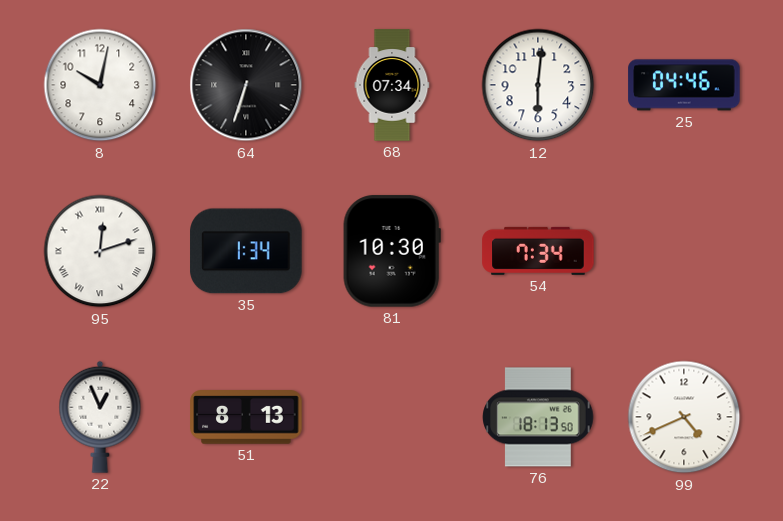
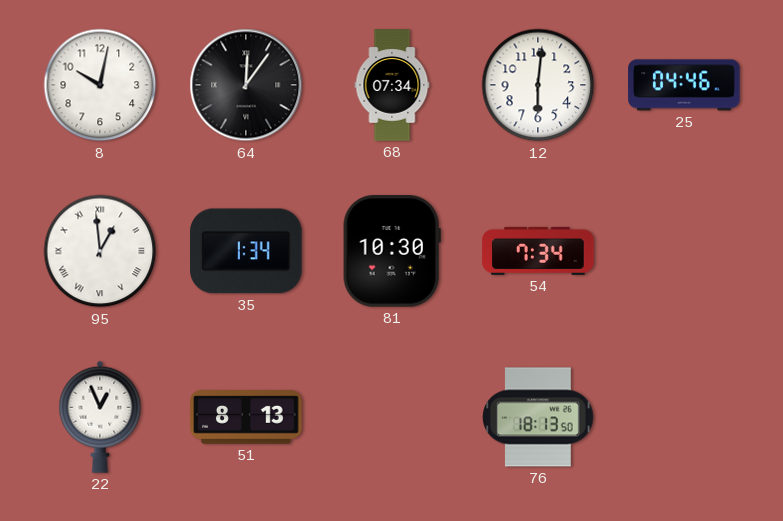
64: 6:33 -> 12:06 (246, 85)
95: 12:12 -> 12:59 (100, 251)
99: 4:41 -> none (684, 417)
